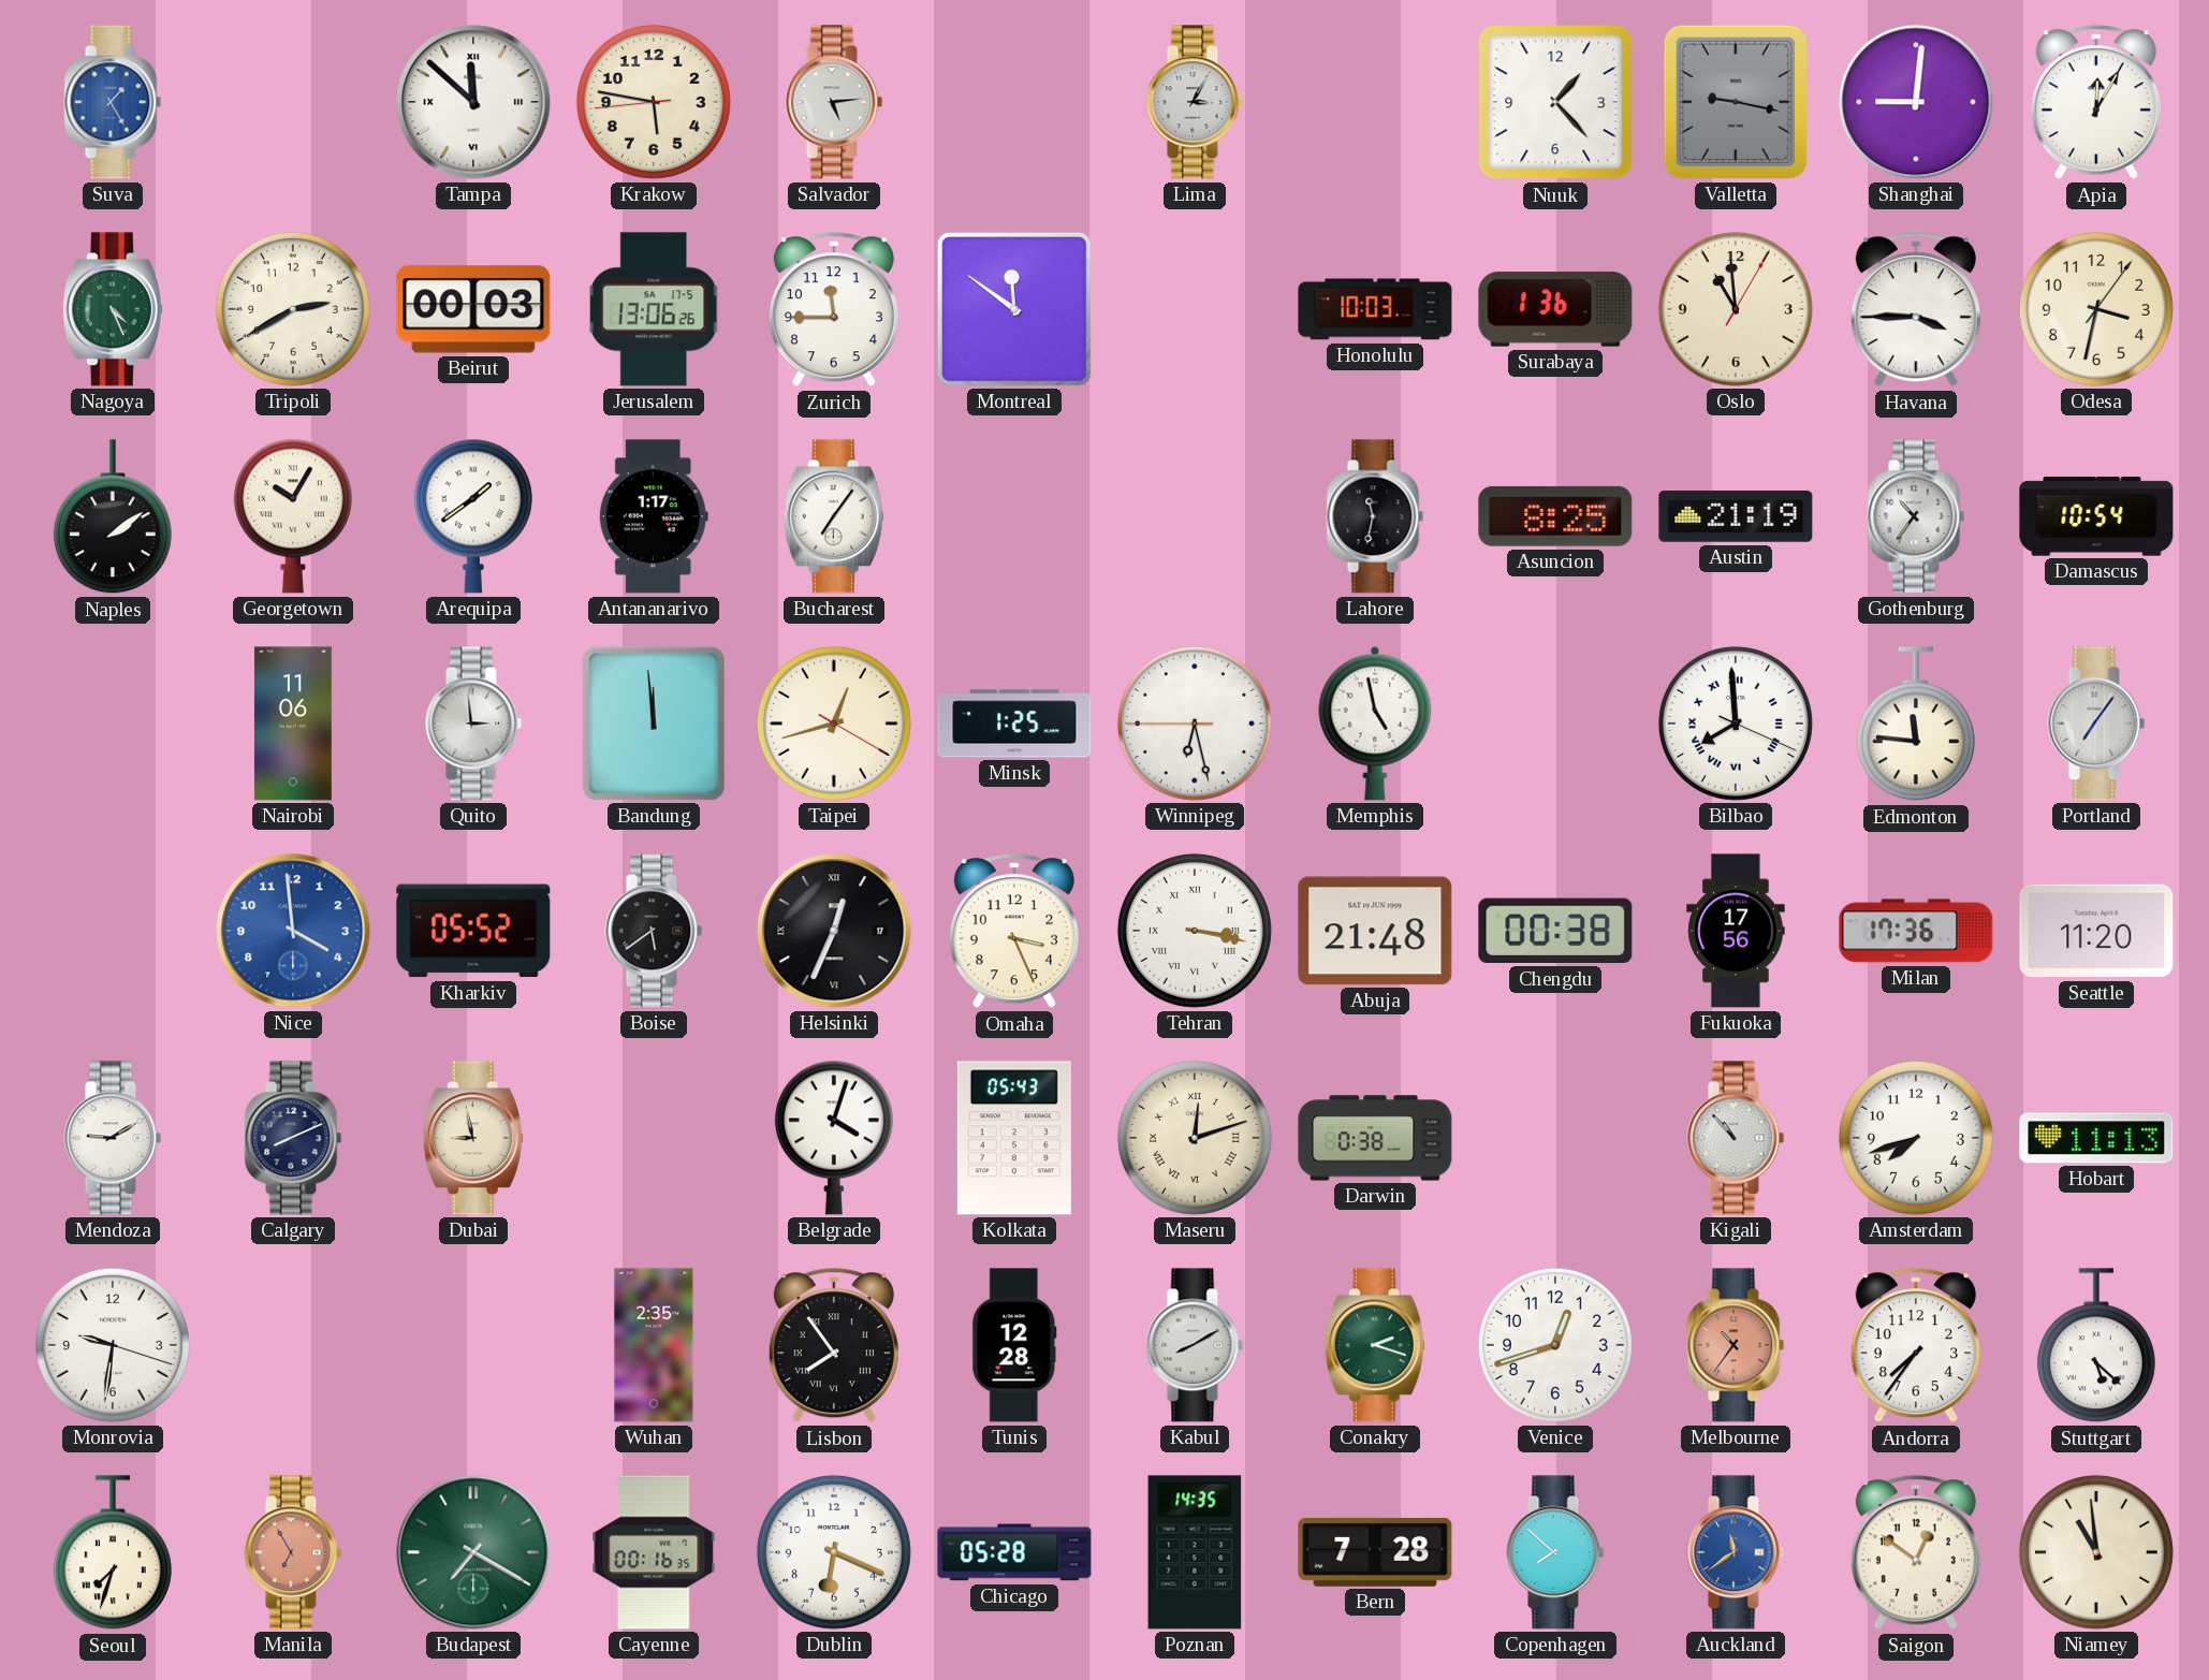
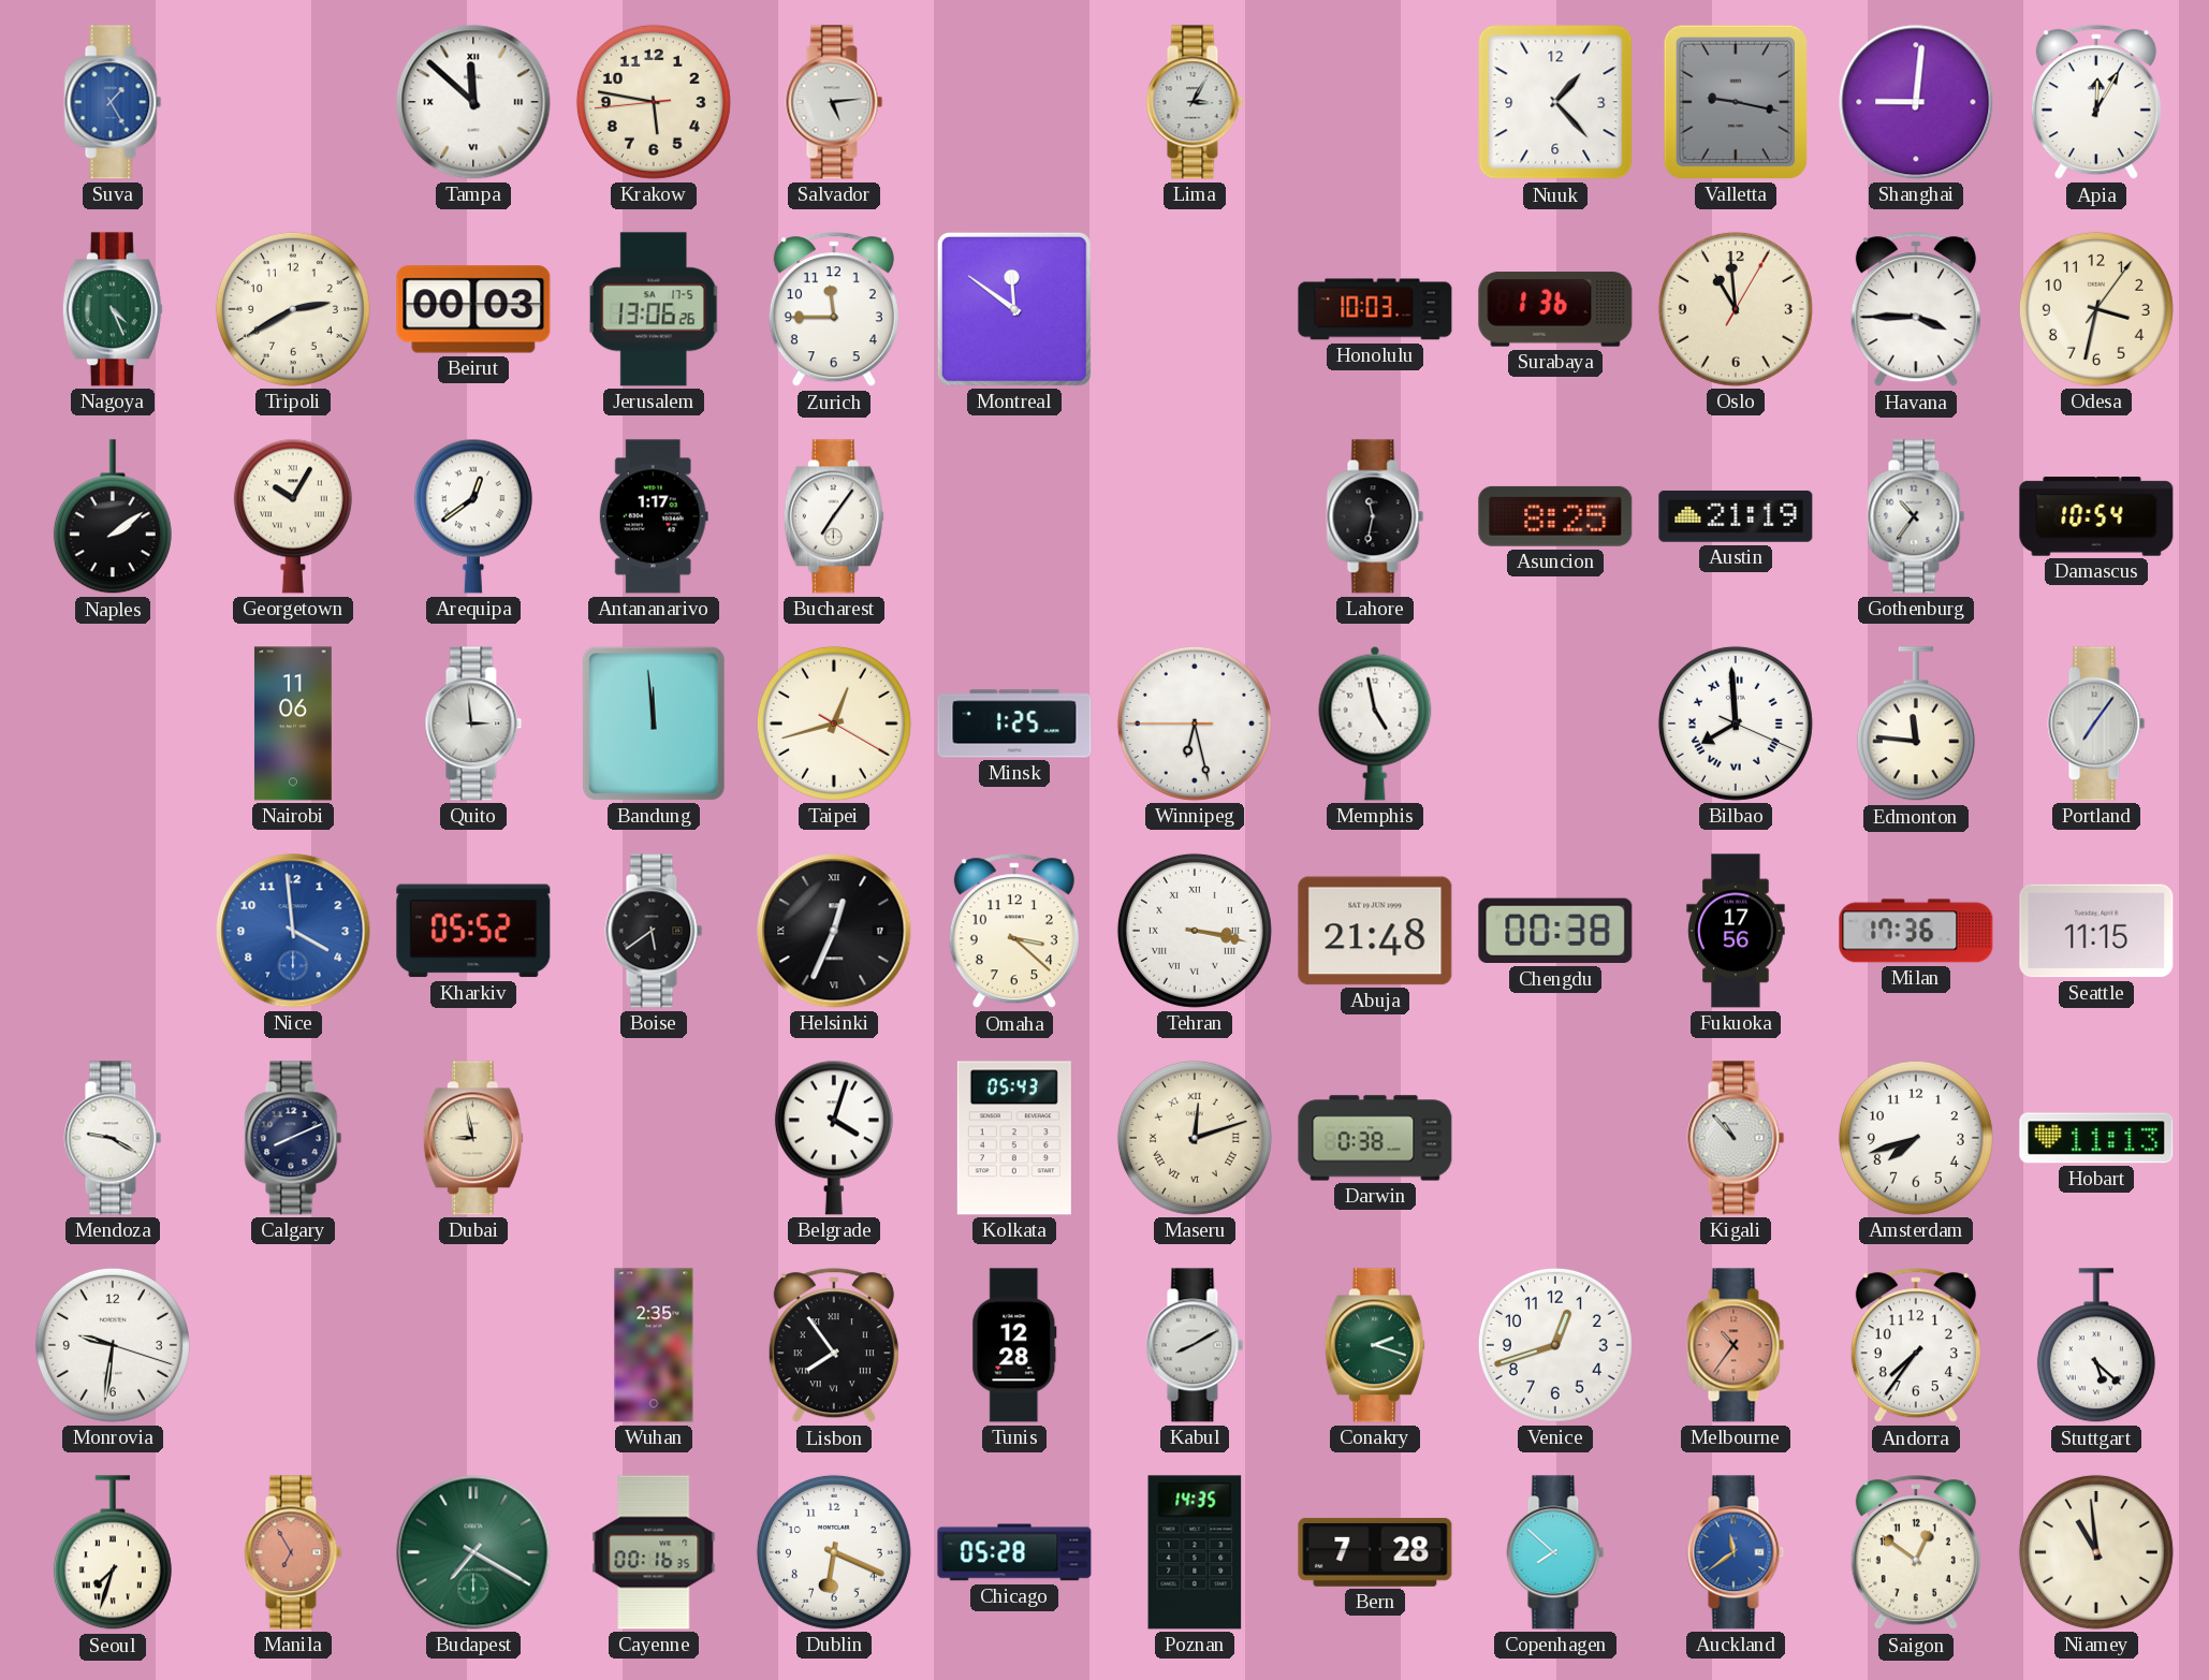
Arequipa: 1:39 -> 12:39 (473, 516)
Omaha: 3:26 -> 3:22 (1014, 932)
Seattle: 11:20 -> 11:15 (2096, 931)
Mendoza: 9:10 -> 9:20 (113, 1138)
